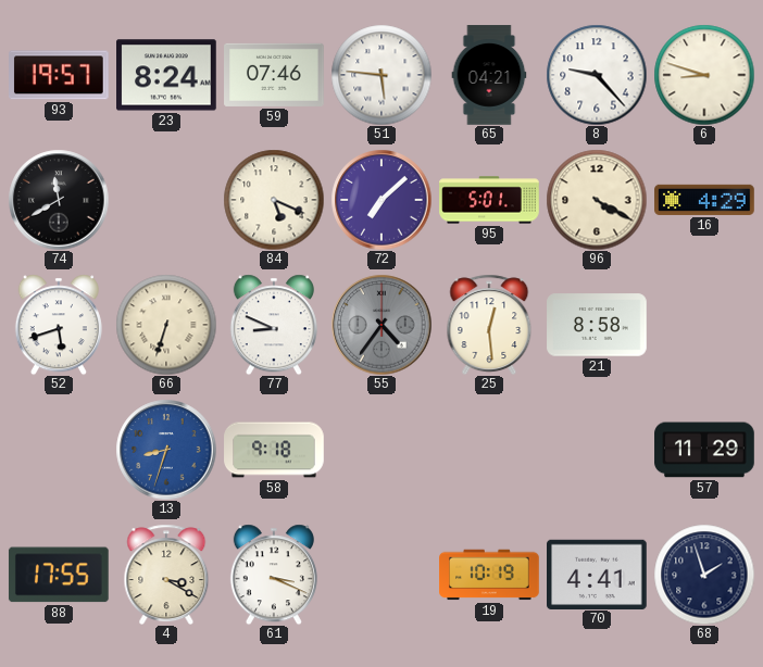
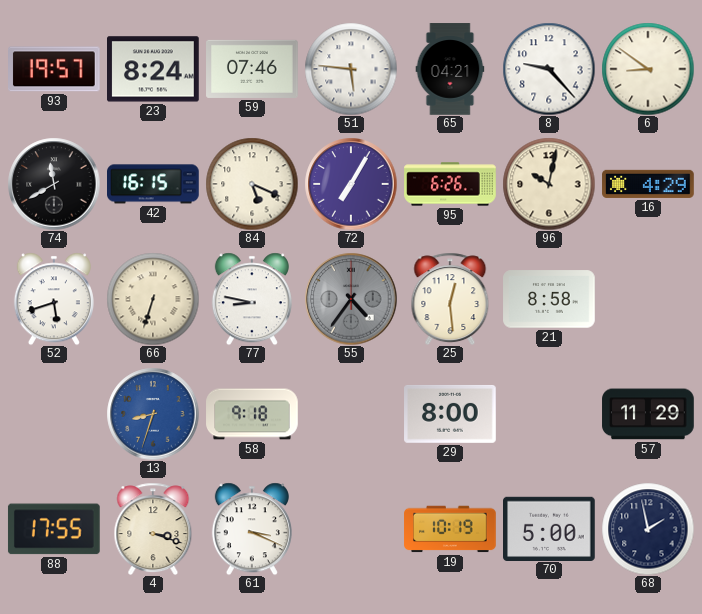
6: 8:48 -> 8:51 (648, 69)
42: none -> 16:15 (154, 184)
72: 7:08 -> 7:05 (351, 184)
95: 5:01 -> 6:26 (450, 184)
96: 4:20 -> 10:02 (549, 184)
77: 8:49 -> 8:47 (252, 299)
29: none -> 8:00 (450, 414)
4: 3:20 -> 3:18 (153, 529)
70: 4:41 -> 5:00 (550, 528)
68: 1:57 -> 1:58 (648, 529)
